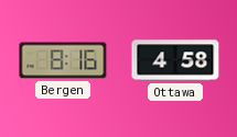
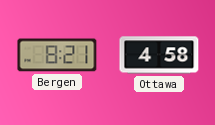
Bergen: 8:16 -> 8:21 (57, 55)
